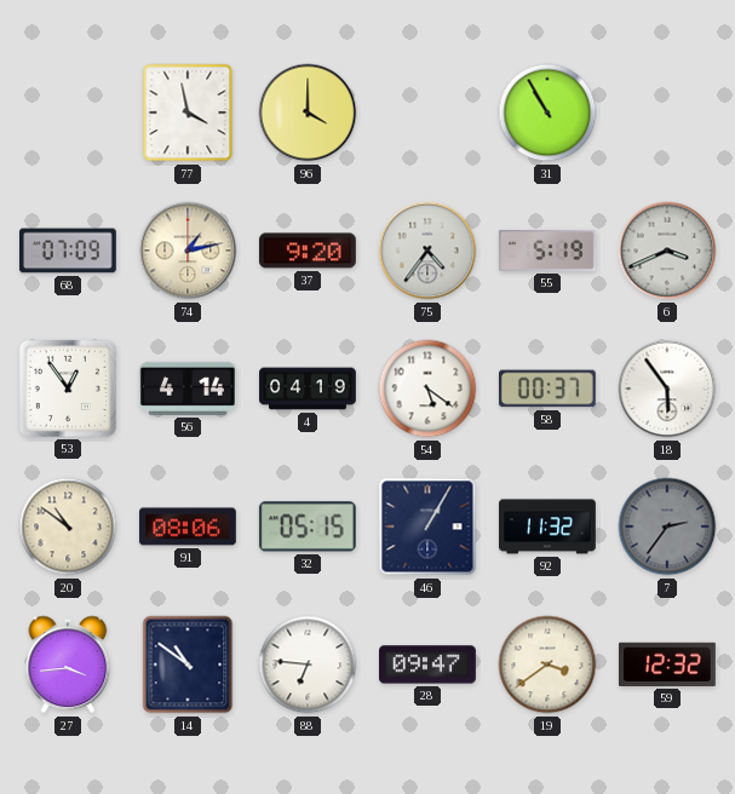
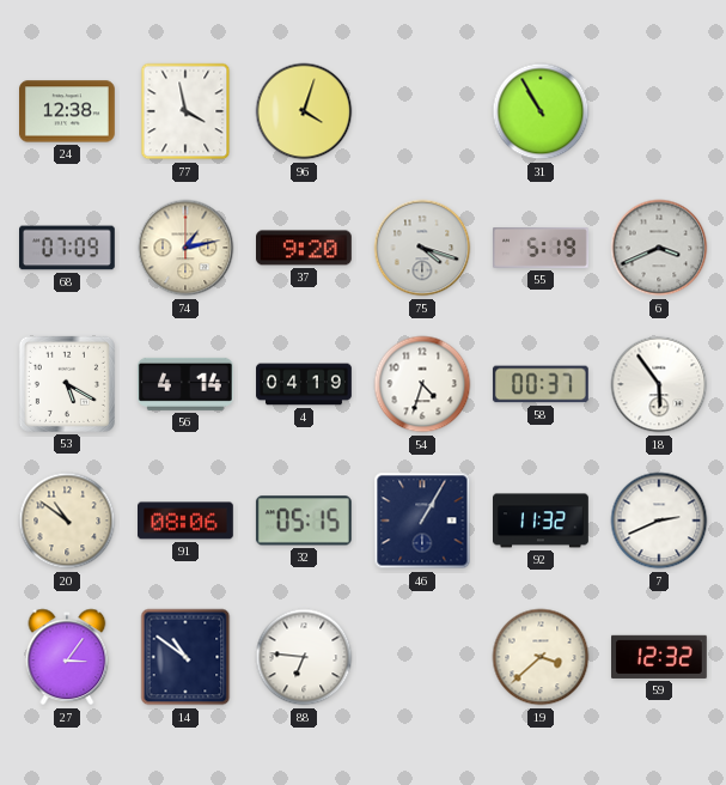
24: none -> 12:38 (68, 111)
96: 4:00 -> 4:03 (304, 111)
75: 4:36 -> 4:18 (422, 248)
53: 12:54 -> 5:20 (67, 384)
54: 5:21 -> 4:33 (422, 384)
7: 2:36 -> 2:41 (659, 521)
7 dial: grey -> white (659, 521)
27: 3:44 -> 3:06 (67, 657)
28: 09:47 -> none (429, 664)
19: 3:39 -> 3:38 (541, 657)
